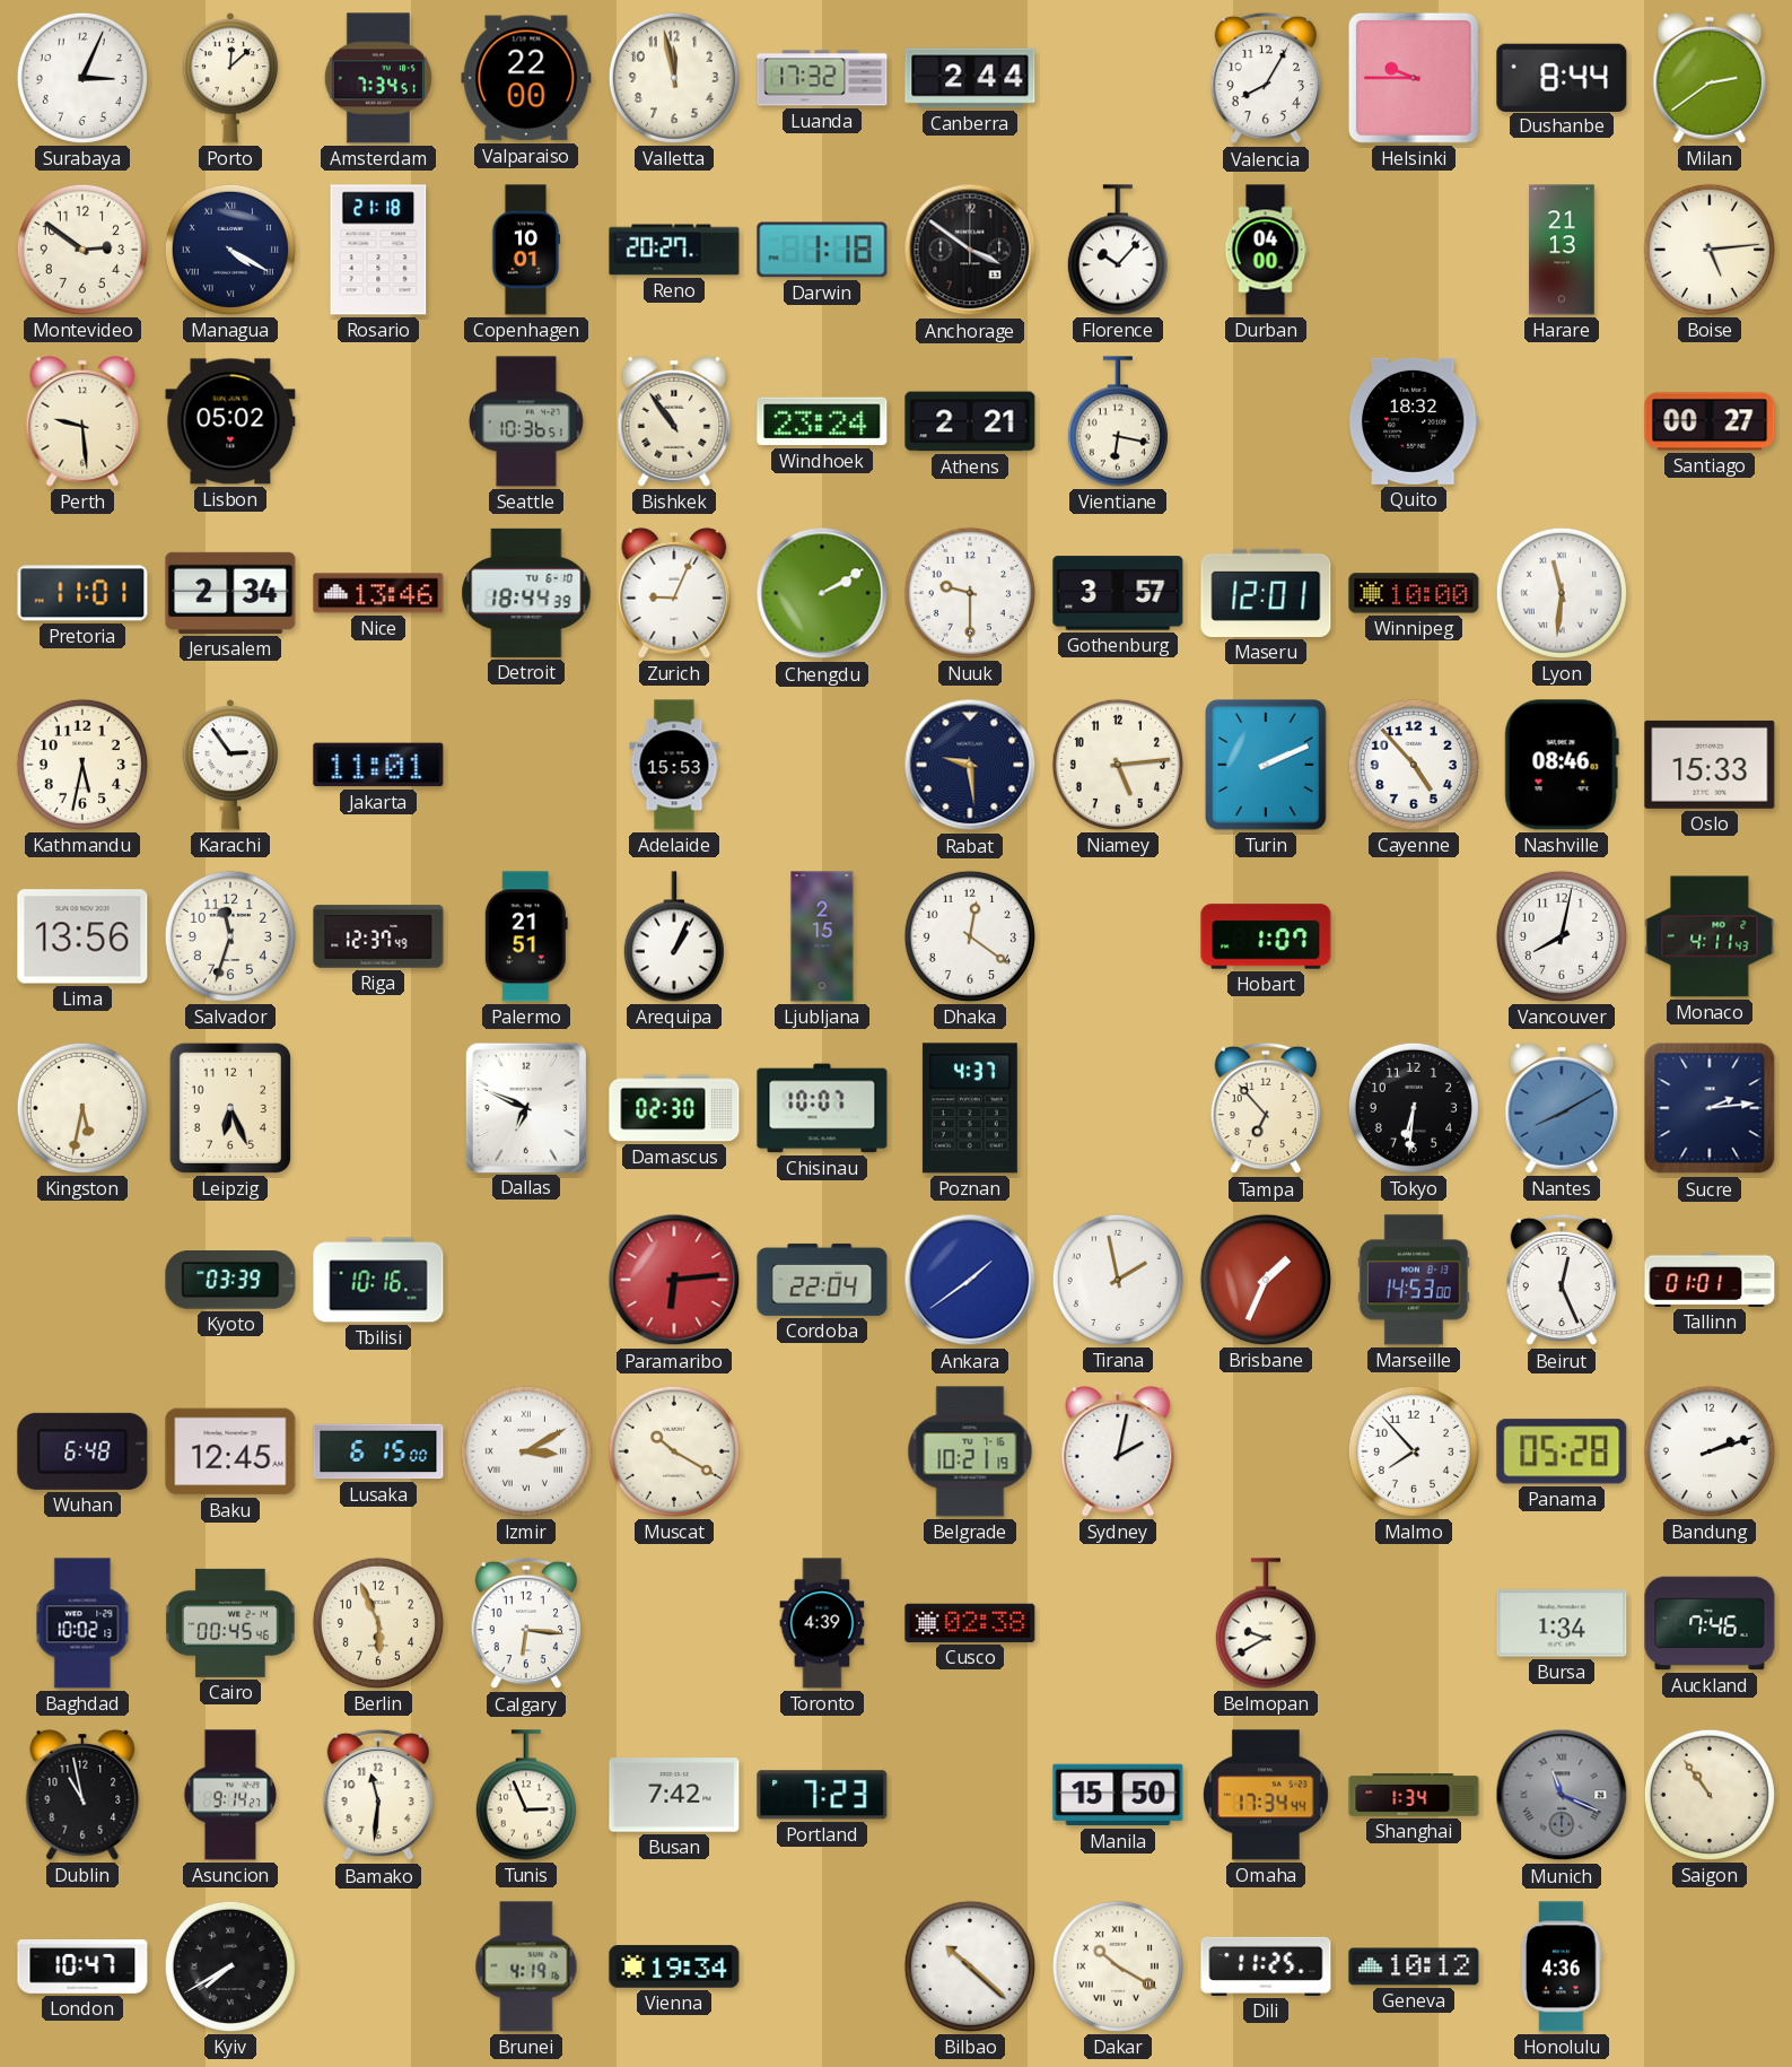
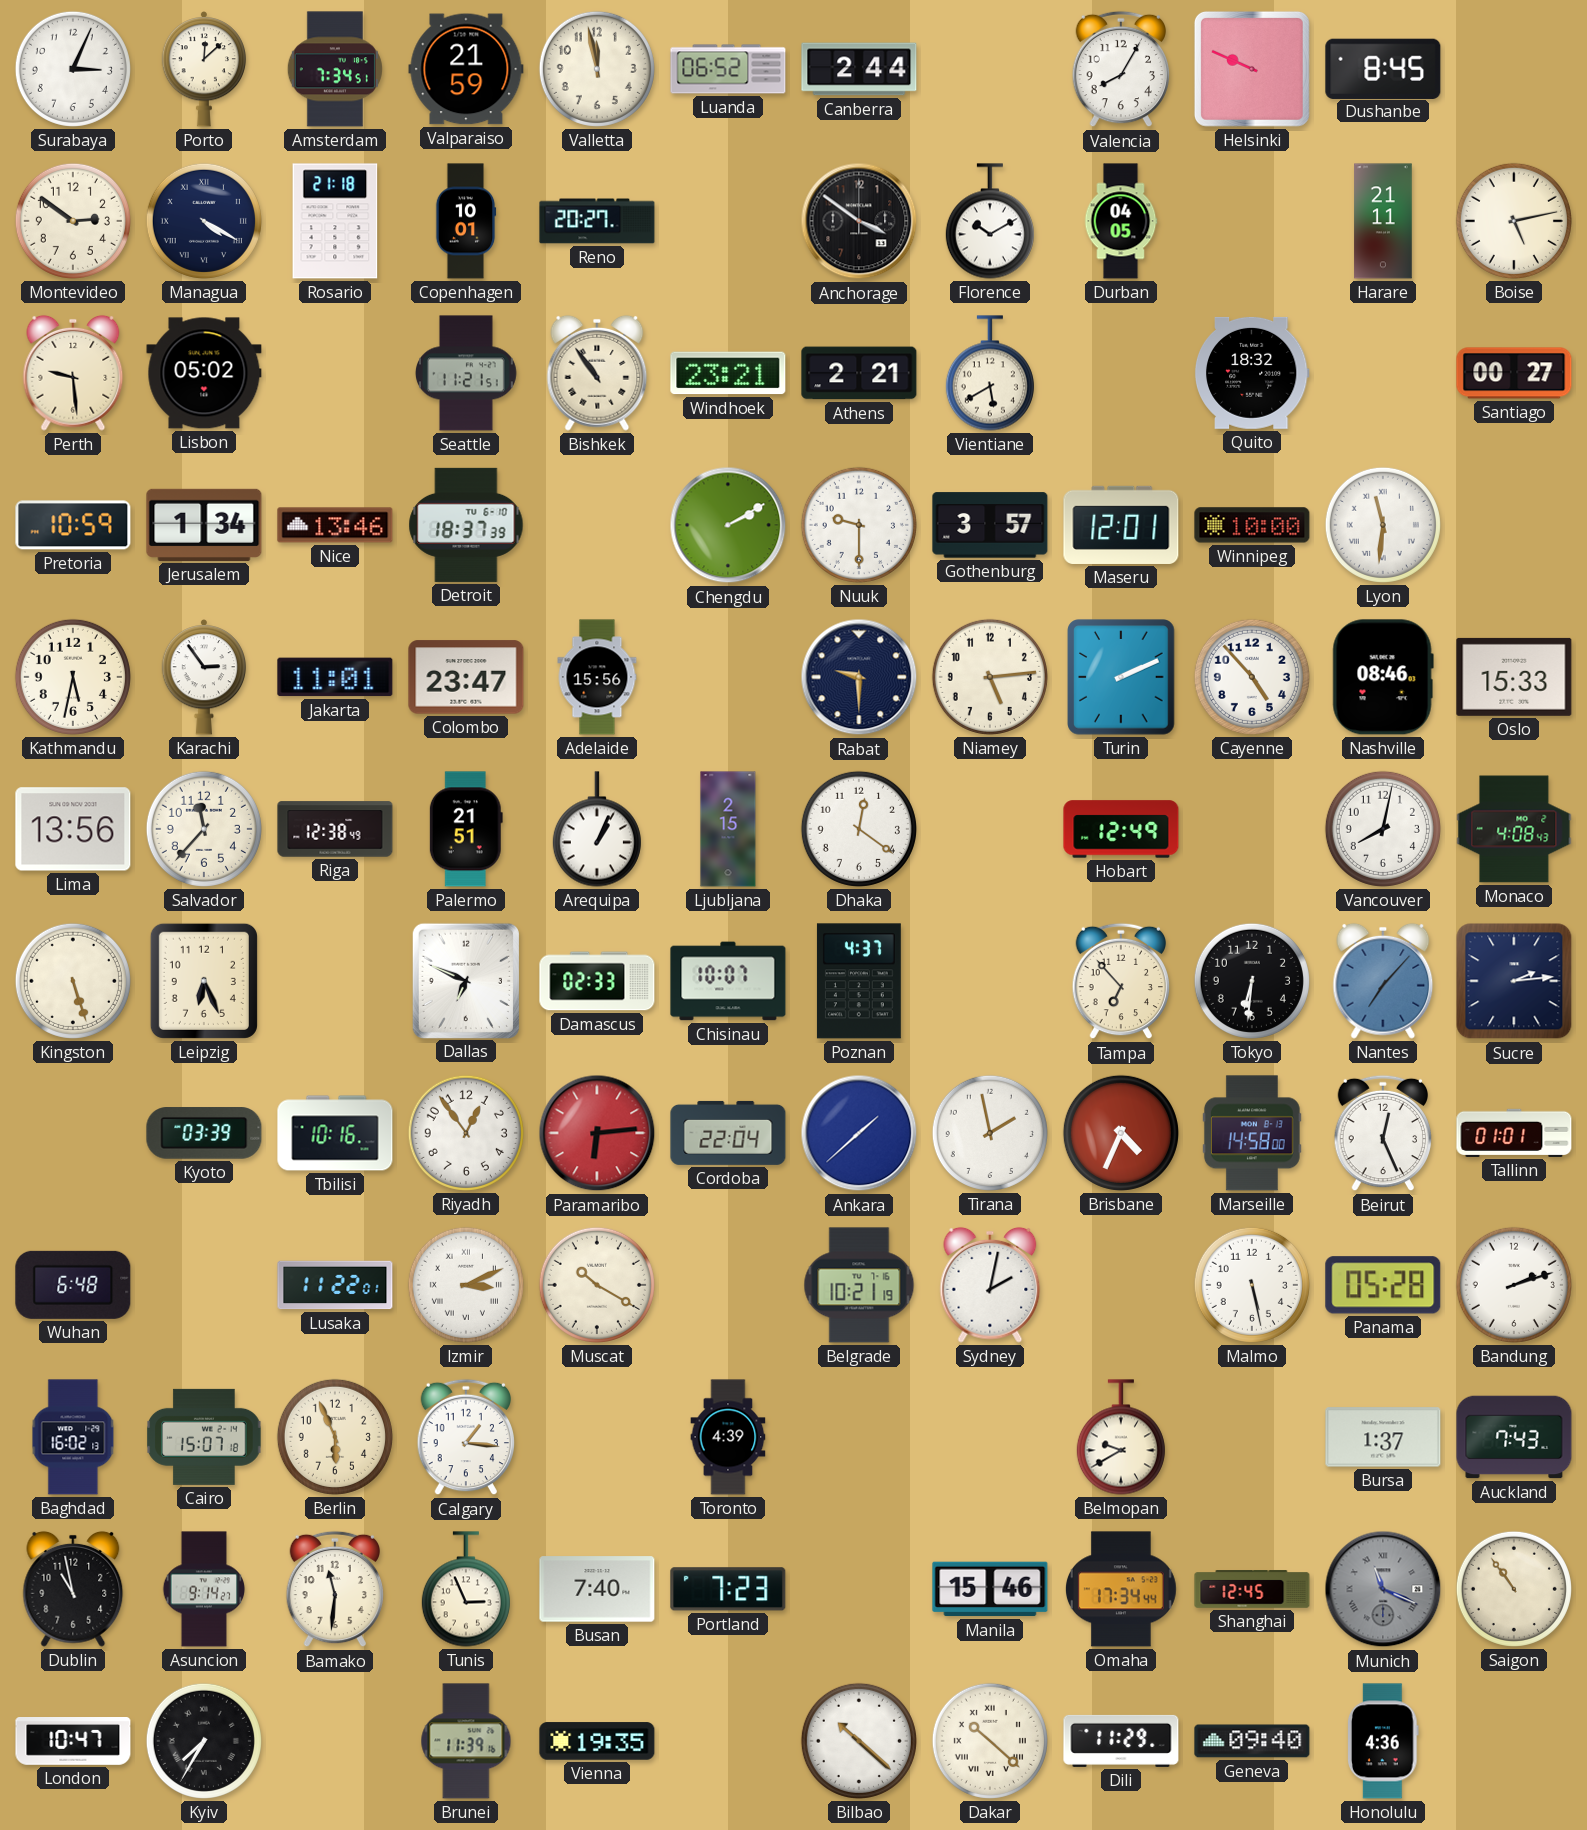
Valparaiso: 22:00 -> 21:59 (466, 69)
Luanda: 17:32 -> 06:52 (728, 69)
Helsinki: 9:45 -> 9:49 (1252, 69)
Dushanbe: 8:44 -> 8:45 (1383, 68)
Milan: 2:39 -> none (1710, 78)
Darwin: 1:18 -> none (822, 250)
Florence: 10:07 -> 10:10 (990, 221)
Durban: 04:00 -> 04:05 (1121, 221)
Harare: 21:13 -> 21:11 (1383, 221)
Boise: 5:14 -> 5:13 (1514, 221)
Seattle: 10:36 -> 11:21 (466, 373)
Windhoek: 23:24 -> 23:21 (728, 373)
Vientiane: 6:17 -> 5:40 (990, 373)
Pretoria: 11:01 -> 10:59 (73, 525)
Jerusalem: 2:34 -> 1:34 (204, 525)
Detroit: 18:44 -> 18:37 (466, 525)
Zurich: 9:04 -> none (674, 593)
Colombo: none -> 23:47 (466, 677)
Adelaide: 15:53 -> 15:56 (597, 677)
Rabat: 9:29 -> 9:30 (859, 677)
Salvador: 11:33 -> 11:37 (204, 829)
Riga: 12:37 -> 12:38 (335, 829)
Hobart: 1:07 -> 12:49 (1121, 829)
Monaco: 4:11 -> 4:08 (1514, 829)
Kingston: 5:32 -> 5:27 (73, 981)
Damascus: 02:30 -> 02:33 (597, 981)
Nantes: 8:10 -> 7:07 (1383, 981)
Riyadh: none -> 12:54 (466, 1133)
Ankara: 1:39 -> 1:38 (859, 1133)
Brisbane: 1:34 -> 4:34 (1121, 1133)
Marseille: 14:53 -> 14:58 (1252, 1133)
Baku: 12:45 -> none (230, 1451)
Lusaka: 6:15 -> 11:22 (335, 1285)
Izmir: 3:10 -> 3:11 (466, 1285)
Malmo: 7:53 -> 5:28 (1252, 1285)
Baghdad: 10:02 -> 16:02 (73, 1437)
Cairo: 00:45 -> 15:07 (204, 1437)
Calgary: 6:16 -> 1:16 (466, 1437)
Cusco: 02:38 -> none (970, 1623)
Bursa: 1:34 -> 1:37 (1383, 1437)
Auckland: 7:46 -> 7:43 (1514, 1437)
Busan: 7:42 -> 7:40 (597, 1589)
Manila: 15:50 -> 15:46 (990, 1589)
Shanghai: 1:34 -> 12:45 (1252, 1589)
Kyiv: 7:40 -> 7:35 (204, 1741)
Brunei: 4:19 -> 11:39 (466, 1741)
Vienna: 19:34 -> 19:35 (597, 1741)
Dakar: 10:20 -> 10:22 (990, 1741)
Dili: 11:25 -> 11:29 (1121, 1741)
Geneva: 10:12 -> 09:40 (1252, 1741)
